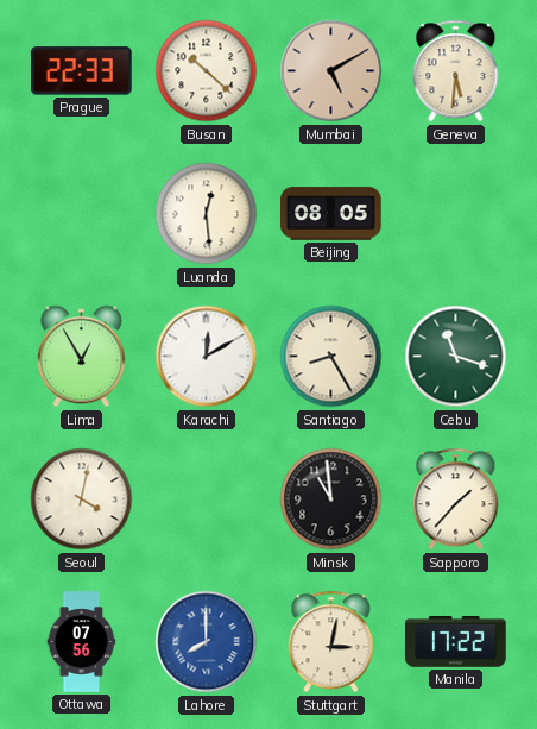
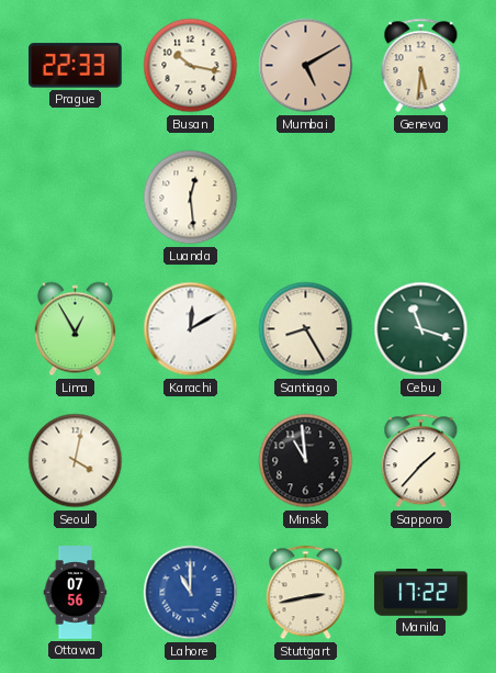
Busan: 10:22 -> 10:17 (191, 66)
Beijing: 08:05 -> none (331, 214)
Lahore: 8:00 -> 11:00 (191, 593)
Stuttgart: 3:02 -> 2:43 (306, 593)
